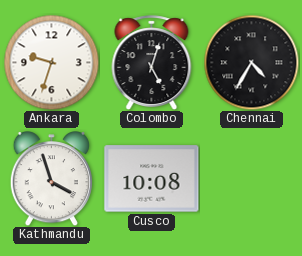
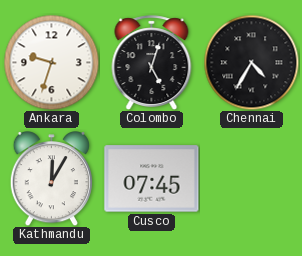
Kathmandu: 3:57 -> 12:05 (51, 179)
Cusco: 10:08 -> 07:45 (152, 179)
